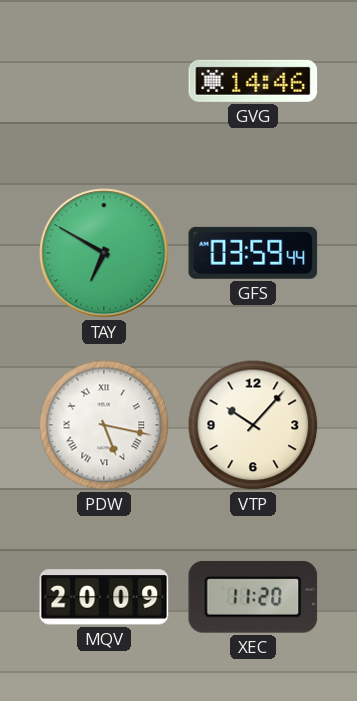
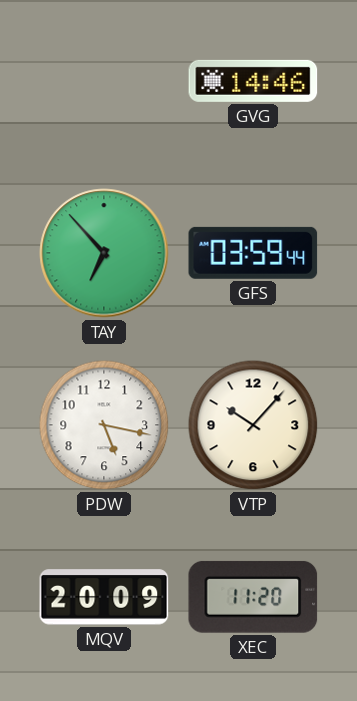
TAY: 6:50 -> 6:53 (104, 253)
PDW numerals: Roman -> Arabic (104, 425)
